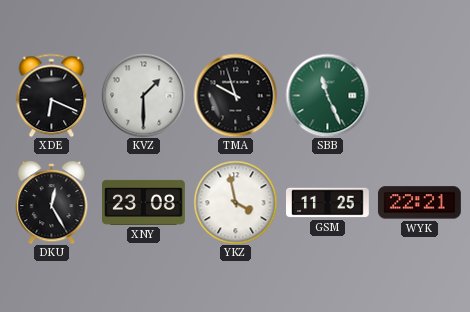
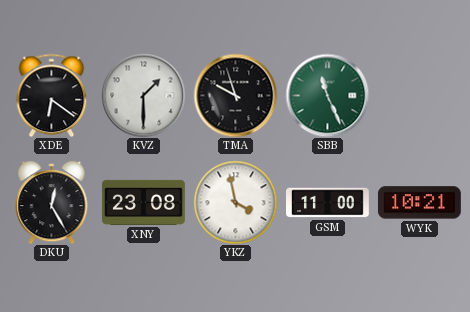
XDE: 6:19 -> 6:21 (52, 95)
GSM: 11:25 -> 11:00 (328, 203)
WYK: 22:21 -> 10:21 (419, 203)
